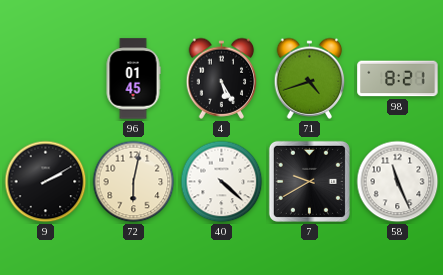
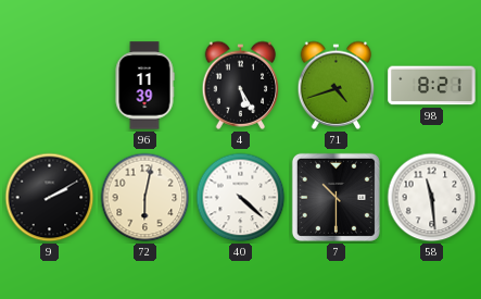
96: 01:45 -> 11:39 (144, 86)
7: 9:40 -> 10:30 (336, 197)
58: 11:26 -> 11:29 (432, 198)
